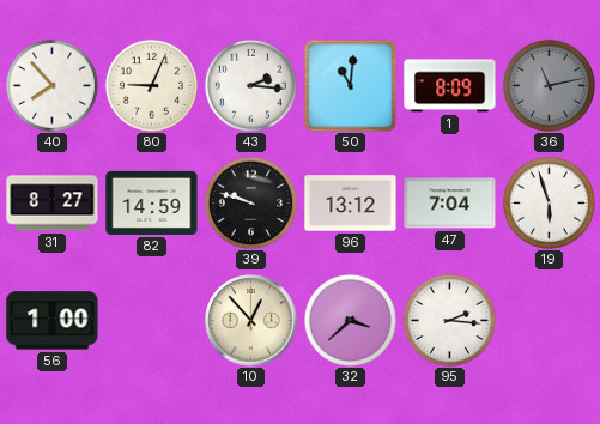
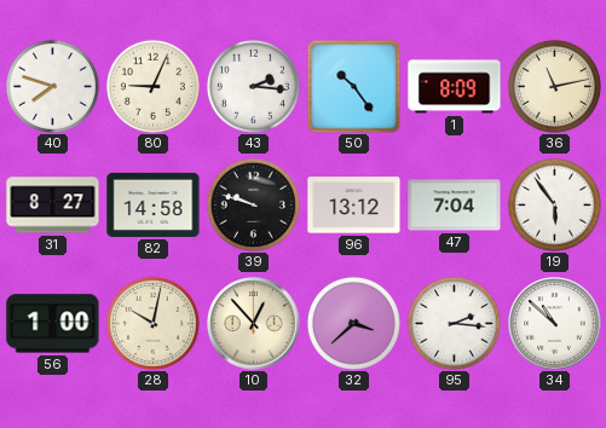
40: 7:53 -> 7:48 (52, 86)
50: 11:01 -> 10:24 (353, 86)
36 dial: grey -> cream (554, 86)
82: 14:59 -> 14:58 (154, 204)
19: 5:57 -> 5:54 (554, 204)
28: none -> 10:02 (152, 323)
34: none -> 10:52 (555, 324)
